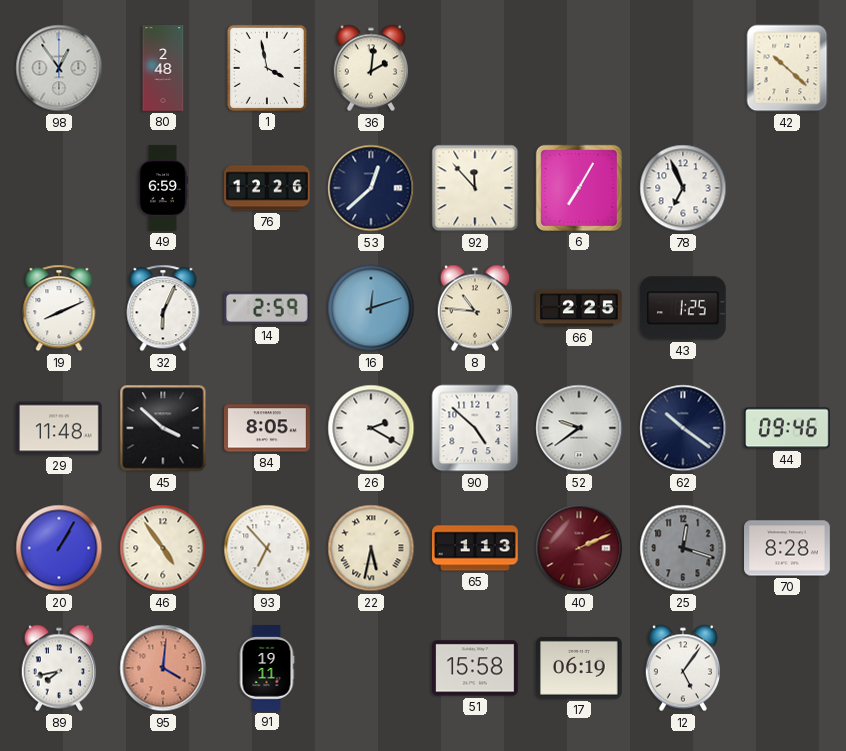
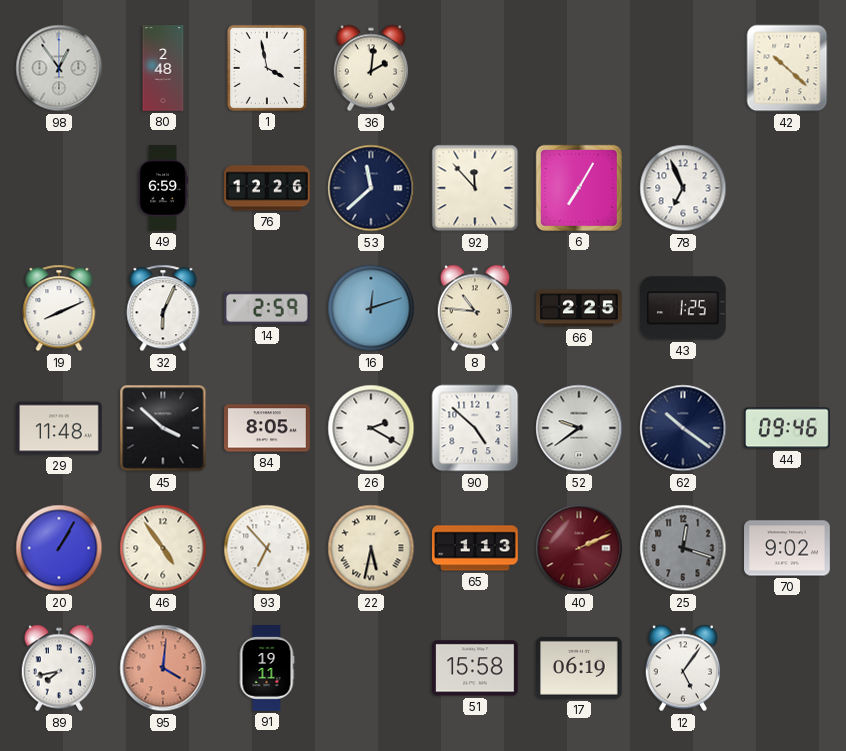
53: 12:38 -> 11:38 (371, 188)
70: 8:28 -> 9:02 (787, 548)
